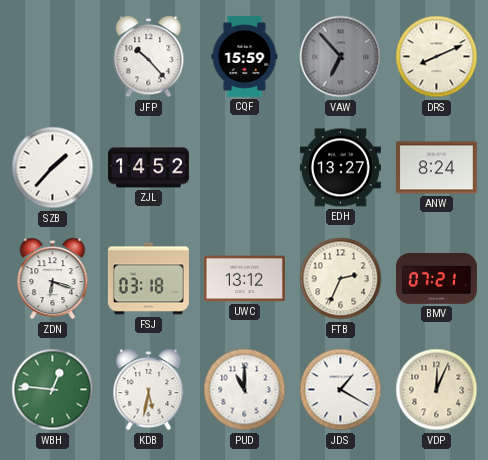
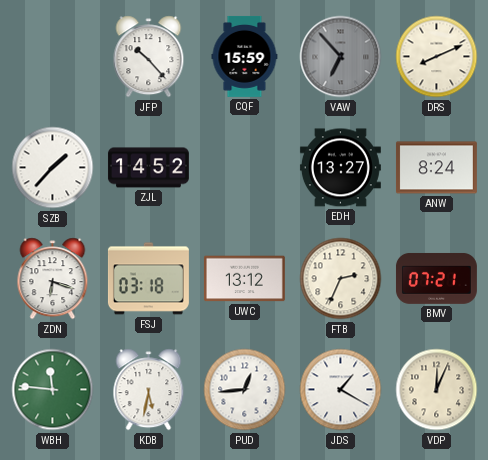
WBH: 12:46 -> 11:46 (53, 390)
PUD: 11:00 -> 12:44 (245, 390)
